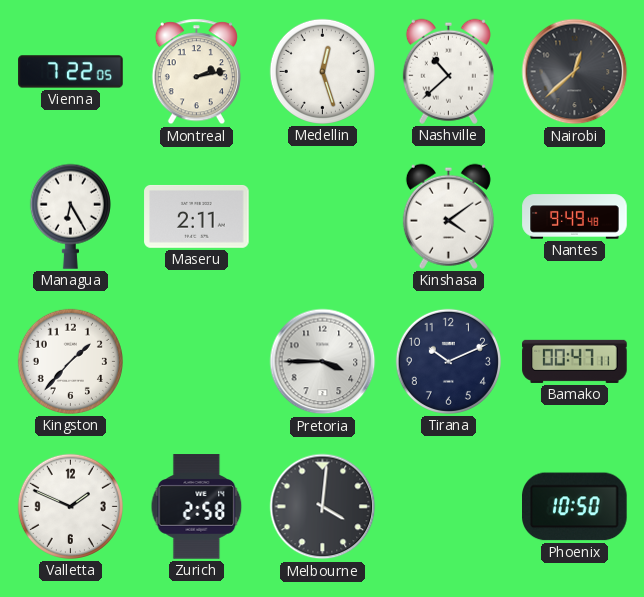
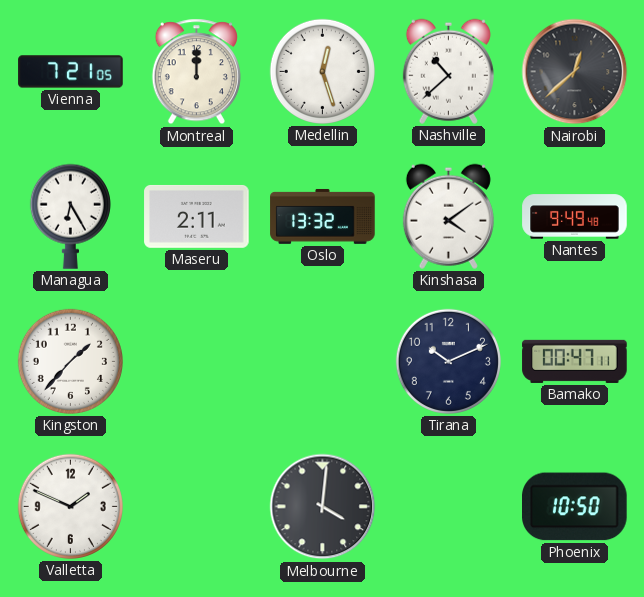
Vienna: 7:22 -> 7:21 (71, 72)
Montreal: 2:13 -> 12:00 (196, 72)
Oslo: none -> 13:32 (323, 216)
Pretoria: 3:45 -> none (323, 362)
Zurich: 2:58 -> none (197, 507)
